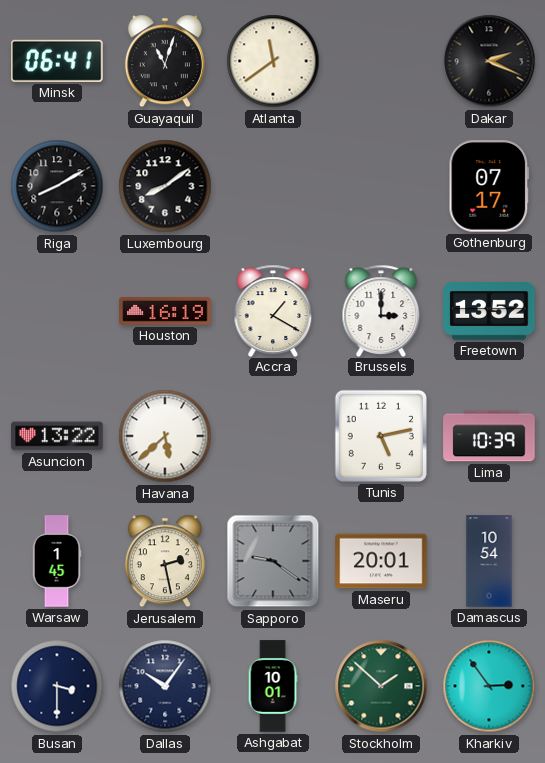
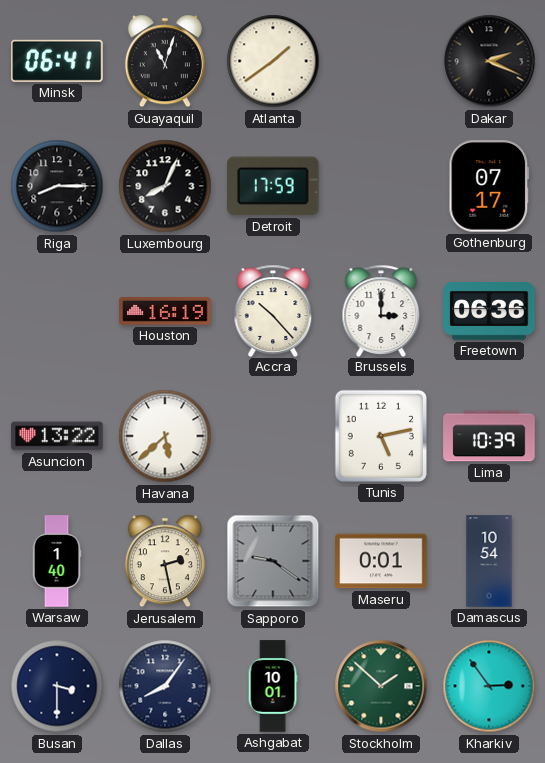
Atlanta: 11:39 -> 1:39 (273, 61)
Riga: 8:10 -> 8:15 (57, 186)
Luxembourg: 8:09 -> 8:04 (165, 186)
Detroit: none -> 17:59 (273, 186)
Accra: 1:20 -> 10:23 (273, 310)
Freetown: 13:52 -> 06:36 (489, 312)
Warsaw: 1:45 -> 1:40 (57, 561)
Maseru: 20:01 -> 0:01 (381, 561)
Dallas: 10:06 -> 8:06 (165, 686)
